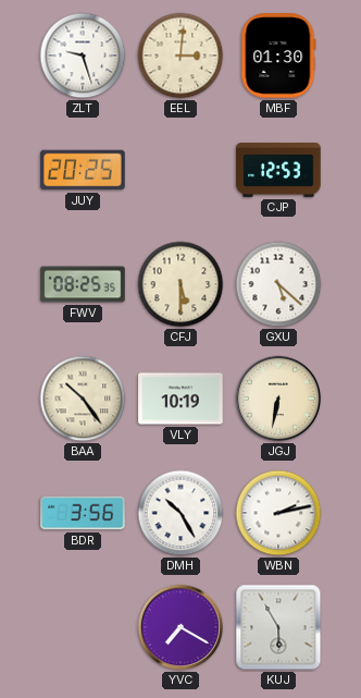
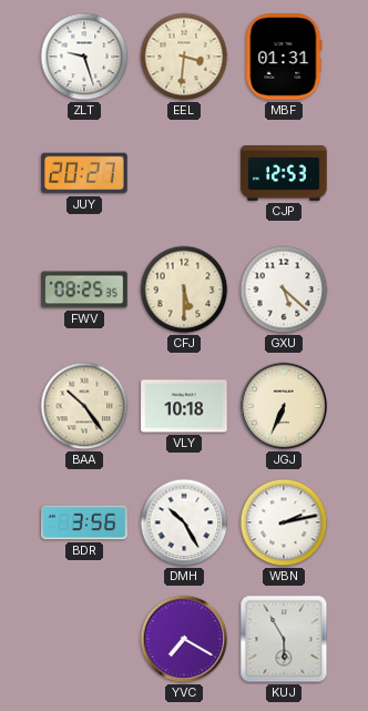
EEL: 3:01 -> 3:31 (184, 57)
MBF: 01:30 -> 01:31 (284, 57)
JUY: 20:25 -> 20:27 (84, 173)
VLY: 10:19 -> 10:18 (184, 406)
JGJ: 6:32 -> 6:34 (284, 406)
